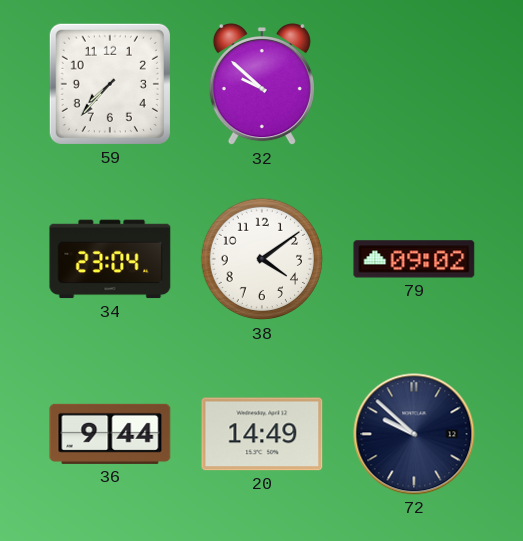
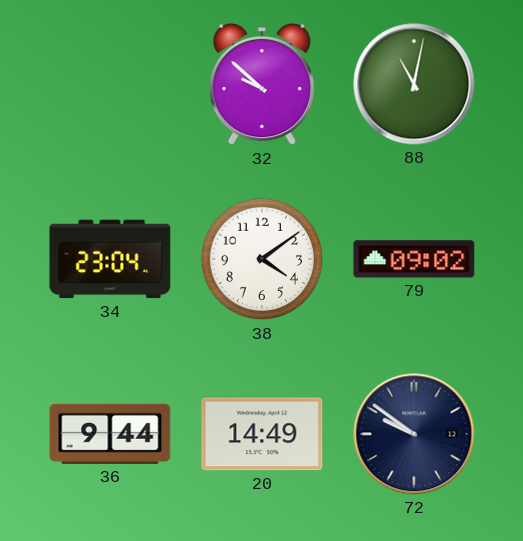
59: 7:37 -> none (110, 84)
88: none -> 11:02 (414, 84)
72: 9:52 -> 9:51 (414, 434)
